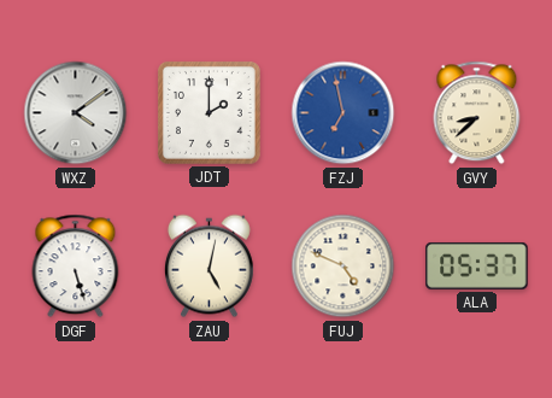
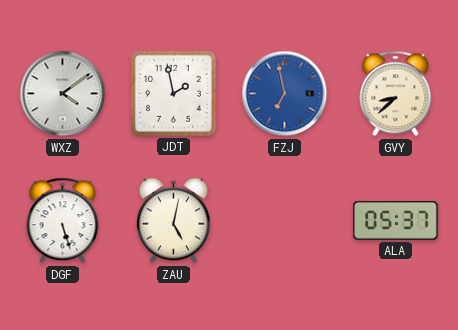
JDT: 2:00 -> 1:58 (173, 93)
FUJ: 4:49 -> none (343, 267)
